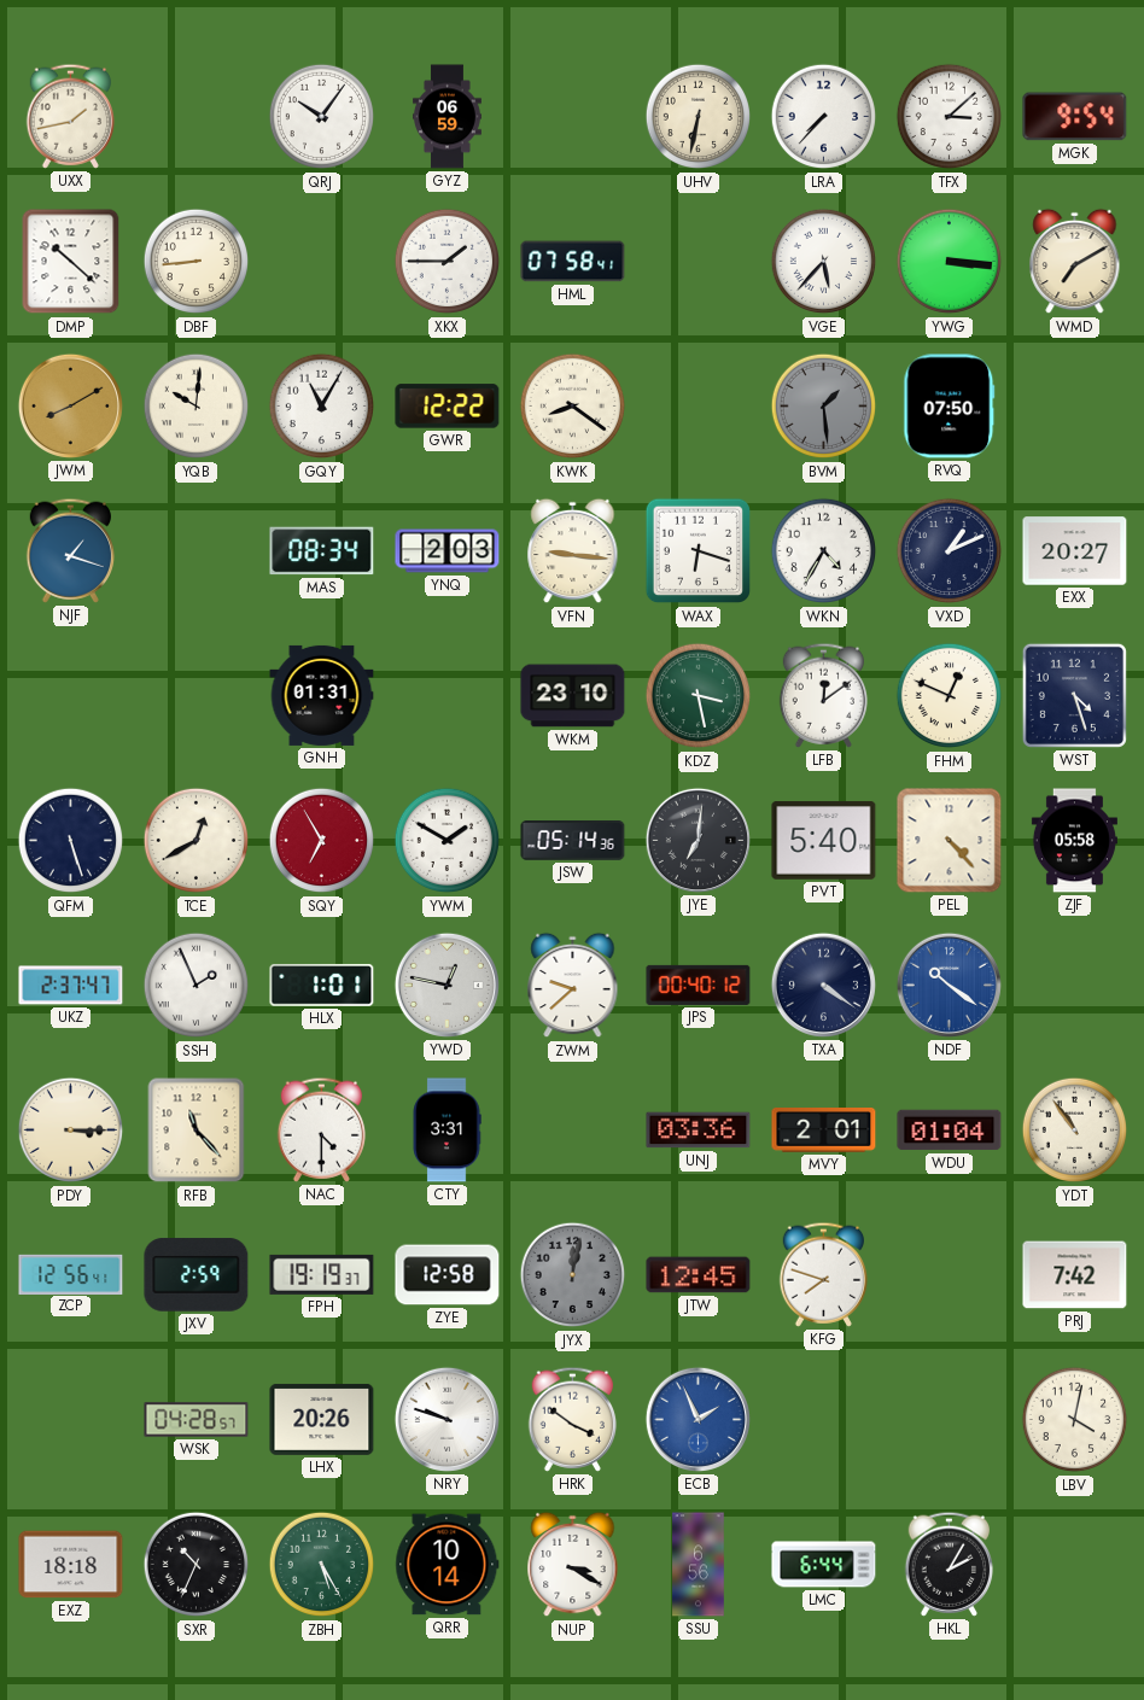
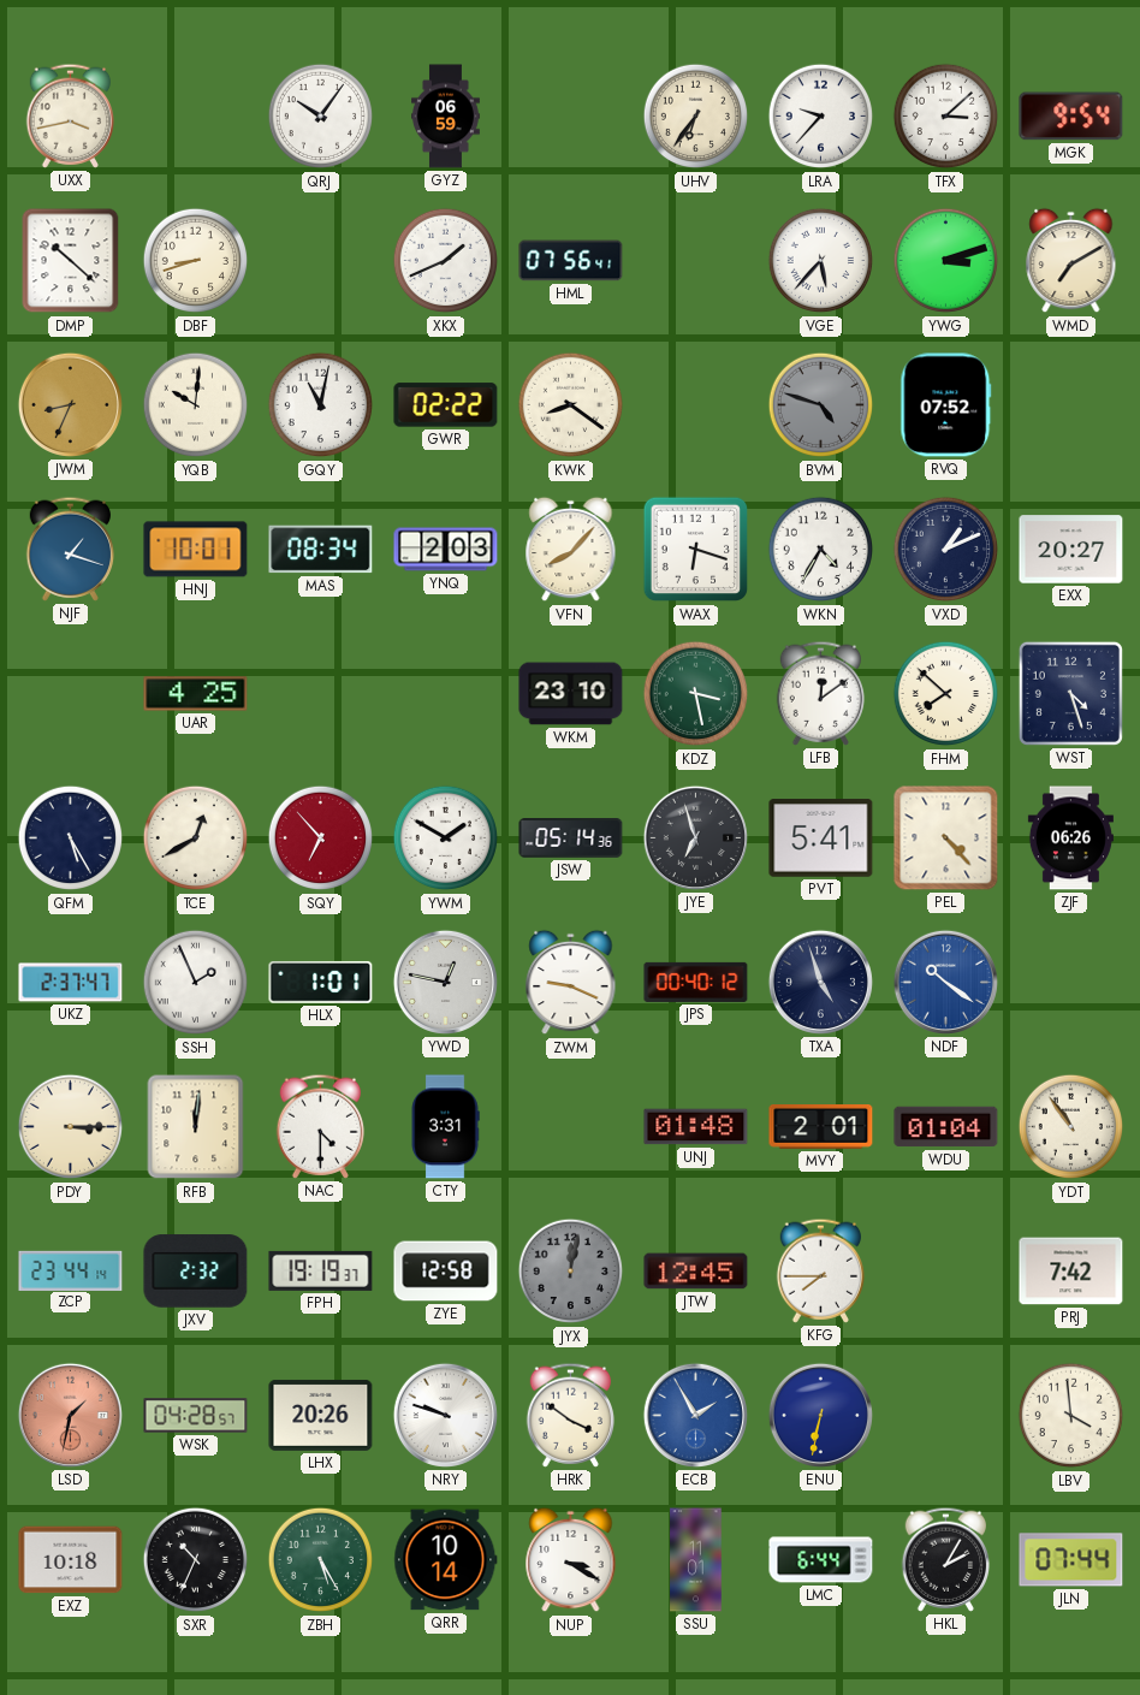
UXX: 1:43 -> 3:43 (71, 115)
UHV: 6:32 -> 6:36 (696, 117)
LRA: 7:37 -> 9:37 (821, 117)
DBF: 8:44 -> 8:42 (196, 261)
XKX: 1:45 -> 1:41 (446, 261)
HML: 07:58 -> 07:56 (571, 261)
YWG: 3:16 -> 3:12 (946, 261)
JWM: 8:10 -> 8:34 (70, 404)
GQY: 11:05 -> 11:02 (321, 405)
GWR: 12:22 -> 02:22 (446, 405)
BVM: 1:29 -> 4:48 (821, 405)
RVQ: 07:50 -> 07:52 (946, 405)
HNJ: none -> 10:01 (196, 550)
VFN: 9:16 -> 8:07 (571, 550)
UAR: none -> 4:25 (196, 694)
GNH: 01:31 -> none (322, 695)
FHM: 12:49 -> 7:52 (946, 694)
QFM: 5:27 -> 5:25 (71, 838)
SQY: 6:55 -> 6:53 (321, 838)
JYE: 7:01 -> 6:57 (695, 837)
PVT: 5:40 -> 5:41 (821, 838)
ZJF: 05:58 -> 06:26 (1070, 838)
ZWM: 9:38 -> 9:19 (571, 983)
TXA: 4:21 -> 4:57 (820, 982)
RFB: 11:23 -> 12:01 (196, 1127)
UNJ: 03:36 -> 01:48 (696, 1127)
ZCP: 12:56 -> 23:44 (71, 1270)
JXV: 2:59 -> 2:32 (196, 1272)
KFG: 7:48 -> 7:45 (821, 1270)
LSD: none -> 1:32 (70, 1415)
ECB: 1:56 -> 1:55 (695, 1415)
ENU: none -> 6:32 (820, 1415)
LBV: 4:02 -> 3:59 (1071, 1416)
EXZ: 18:18 -> 10:18 (71, 1560)
SSU: 6:56 -> 11:01 (696, 1560)
JLN: none -> 07:44 (1071, 1560)
